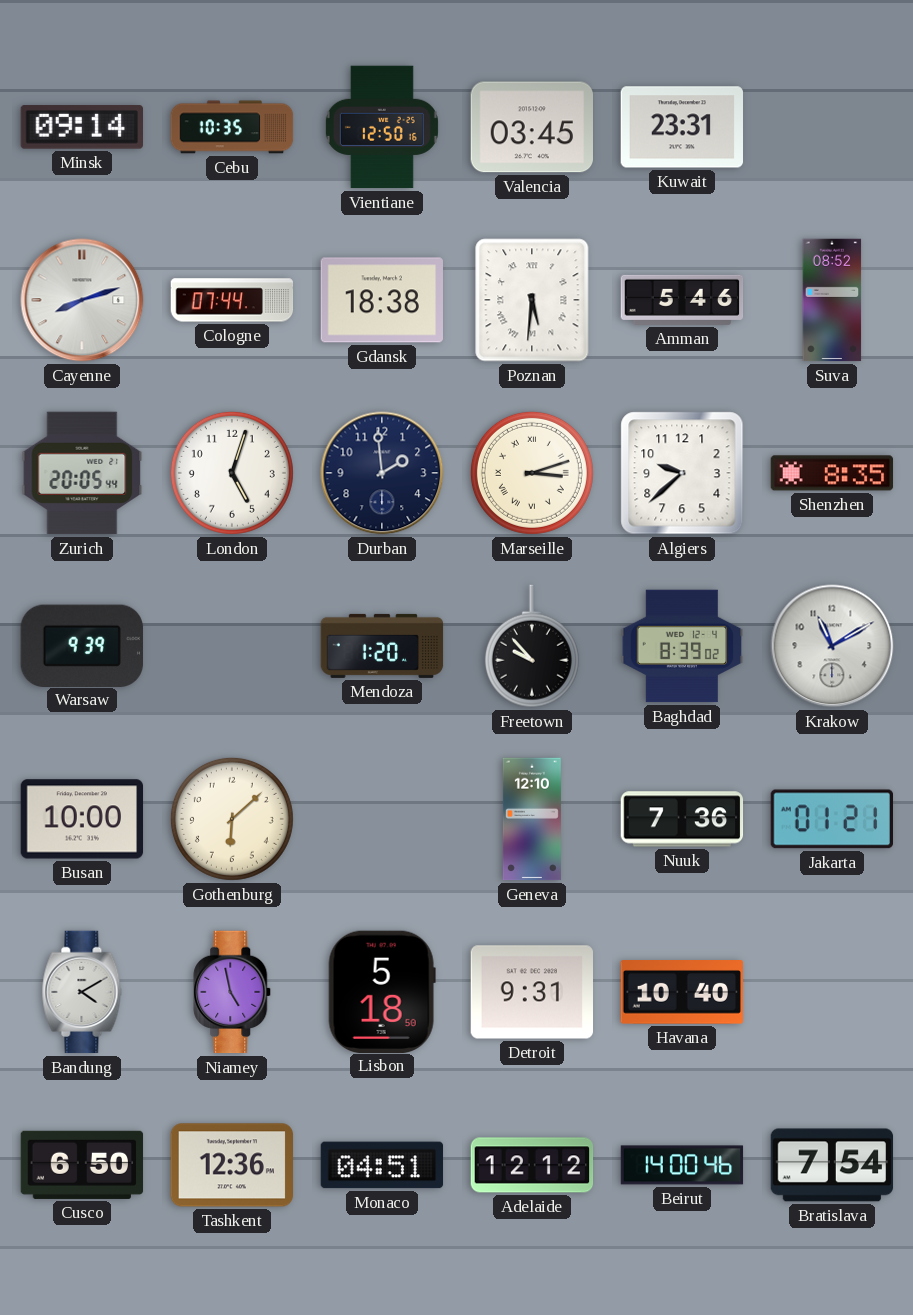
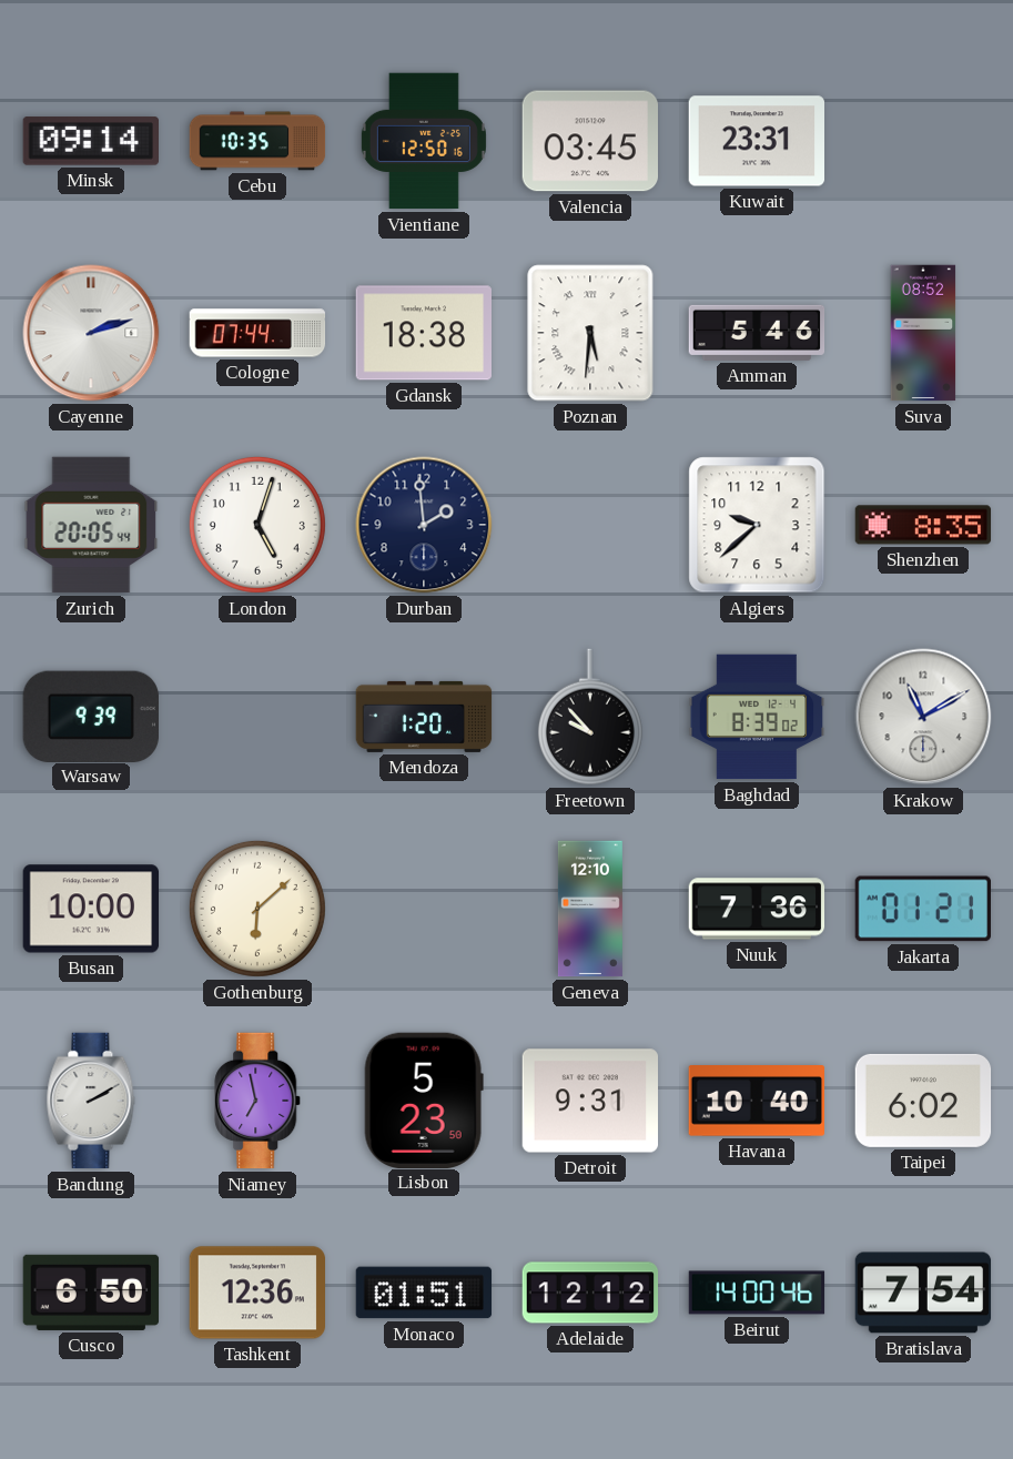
Cayenne: 8:12 -> 2:12 (91, 333)
Marseille: 3:12 -> none (532, 473)
Bandung: 4:10 -> 2:10 (91, 1101)
Niamey: 4:58 -> 6:58 (259, 1101)
Lisbon: 5:18 -> 5:23 (424, 1100)
Taipei: none -> 6:02 (923, 1101)
Monaco: 04:51 -> 01:51 (424, 1293)
